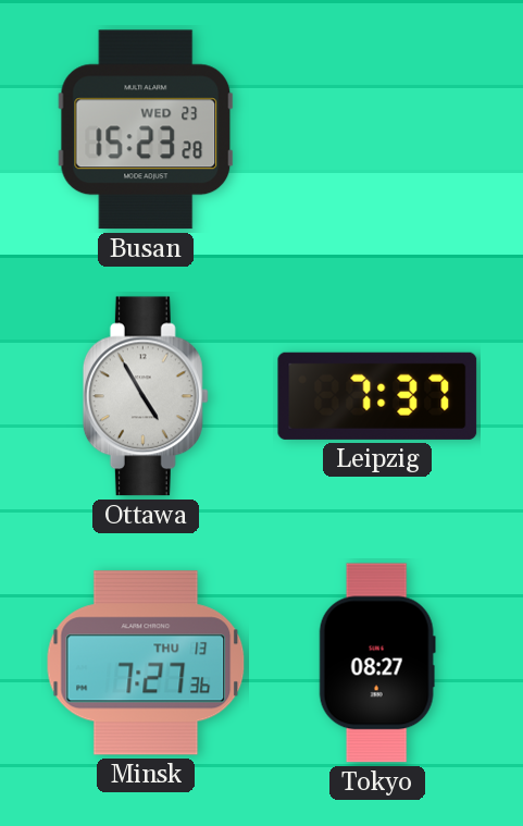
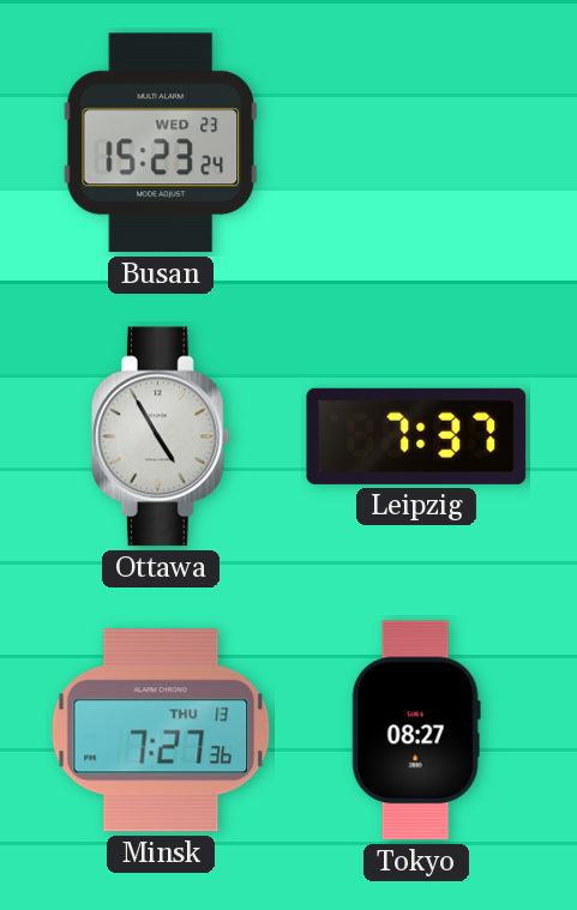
Busan: 15:23:28 -> 15:23:24 (161, 143)
